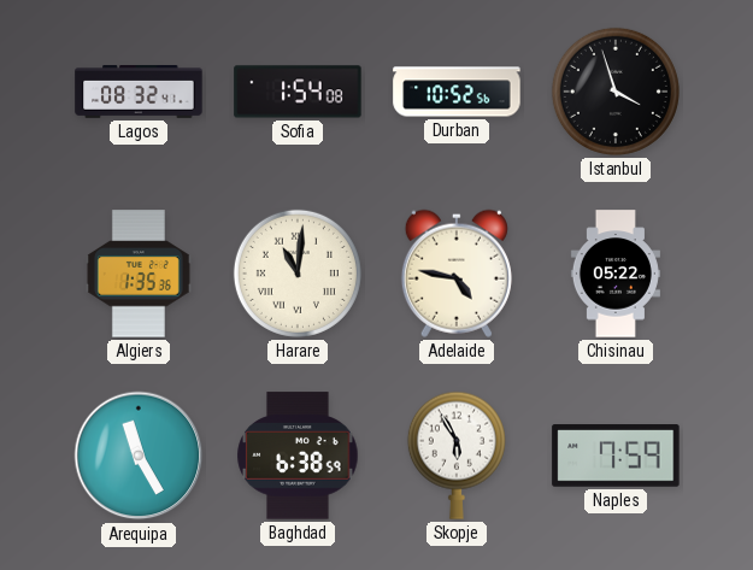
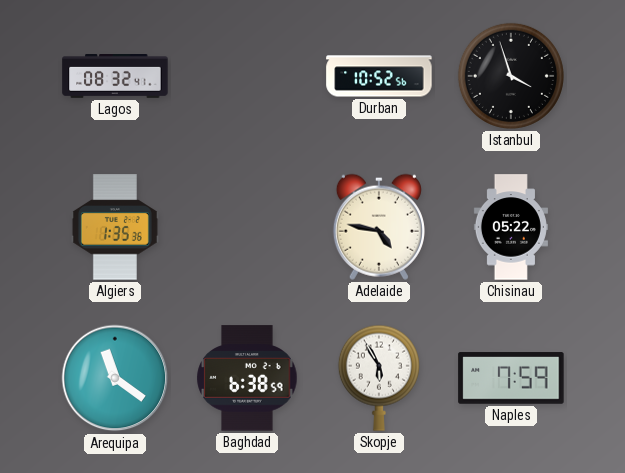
Sofia: 1:54 -> none (298, 92)
Harare: 11:01 -> none (298, 274)
Arequipa: 11:25 -> 11:21 (115, 378)
